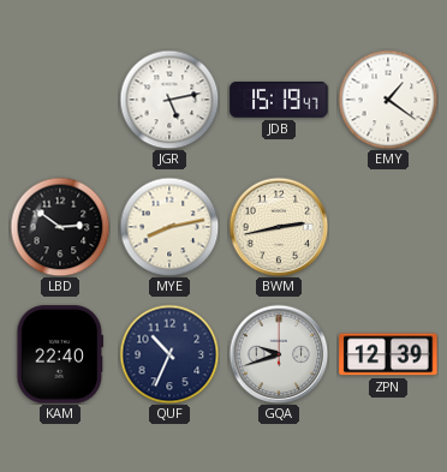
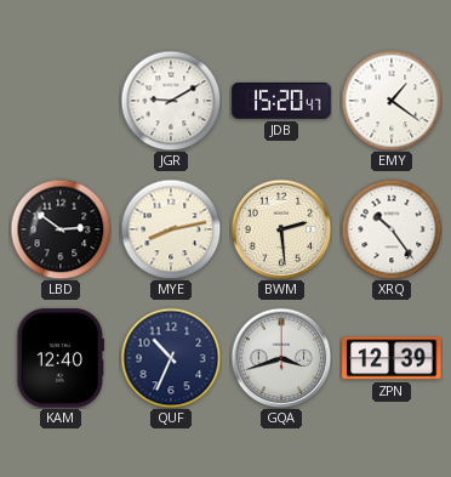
JGR: 5:13 -> 9:10 (171, 101)
JDB: 15:19 -> 15:20 (281, 101)
BWM: 2:43 -> 2:29 (281, 229)
XRQ: none -> 10:24 (392, 229)
KAM: 22:40 -> 12:40 (59, 358)
GQA: 9:42 -> 3:42 (281, 358)
